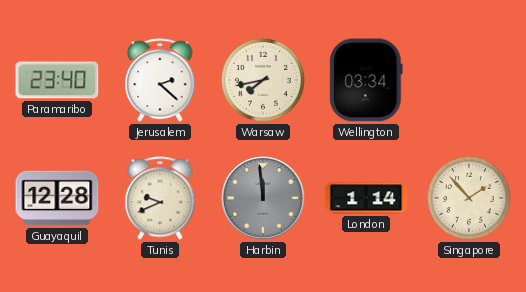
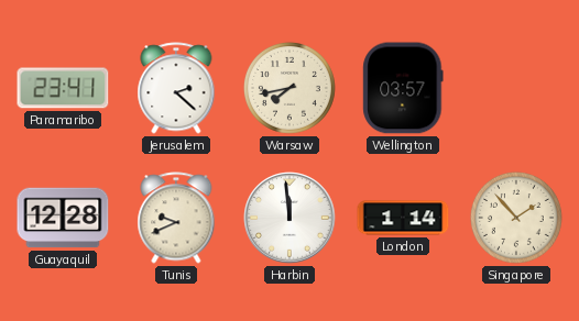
Paramaribo: 23:40 -> 23:41 (63, 88)
Wellington: 03:34 -> 03:57 (403, 88)
Harbin dial: grey -> white (289, 218)
